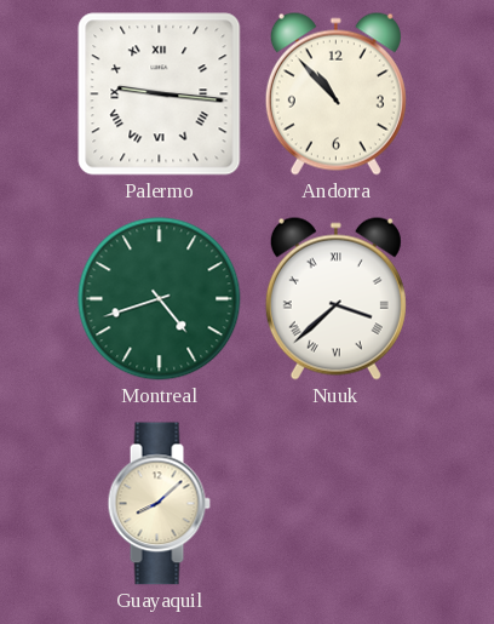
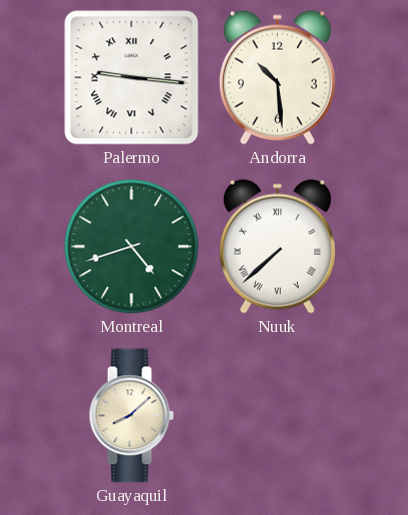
Andorra: 10:53 -> 10:29 (277, 77)
Nuuk: 3:38 -> 7:38 (277, 246)
